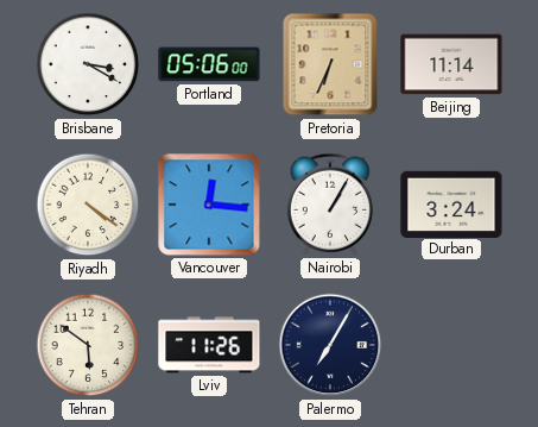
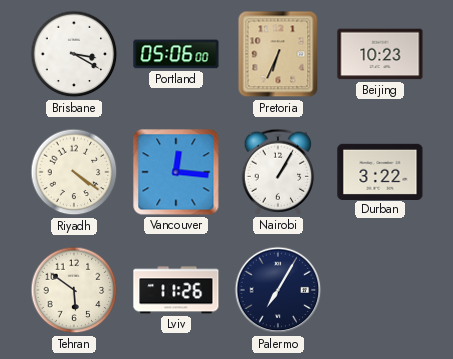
Beijing: 11:14 -> 10:23 (380, 54)
Durban: 3:24 -> 3:22 (380, 171)
